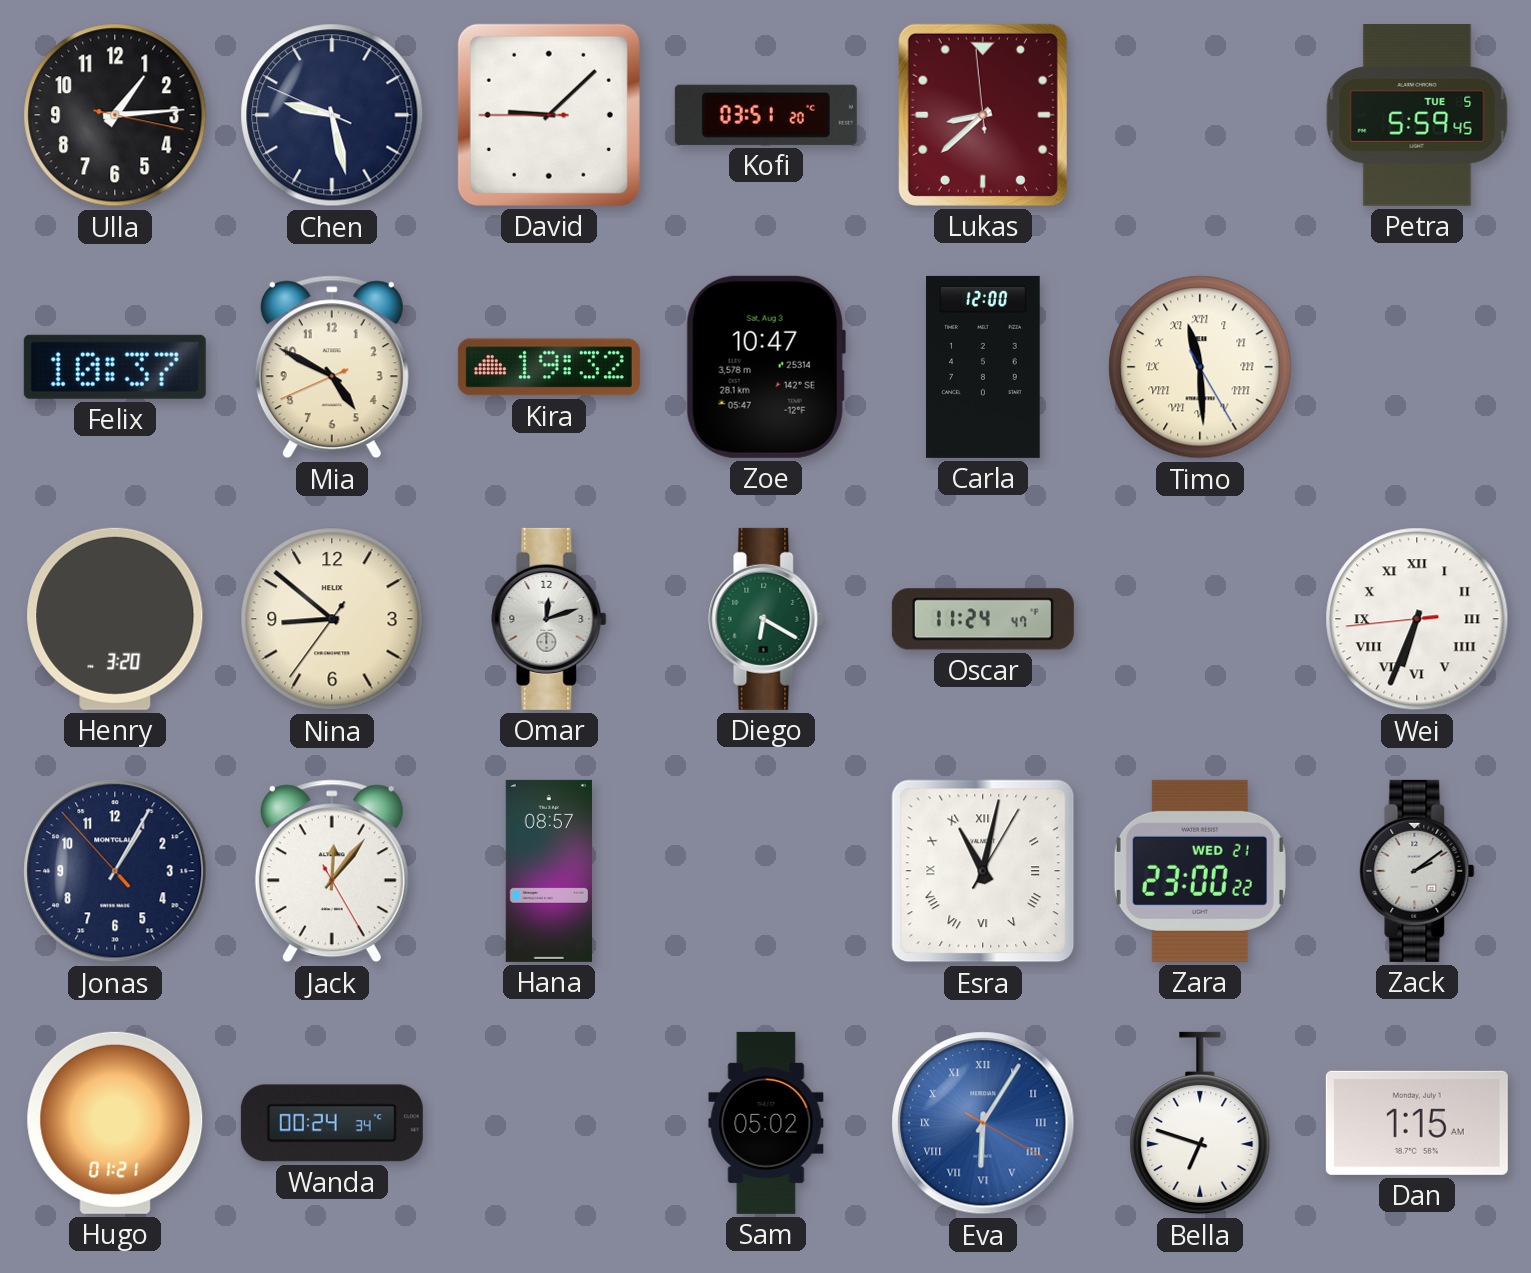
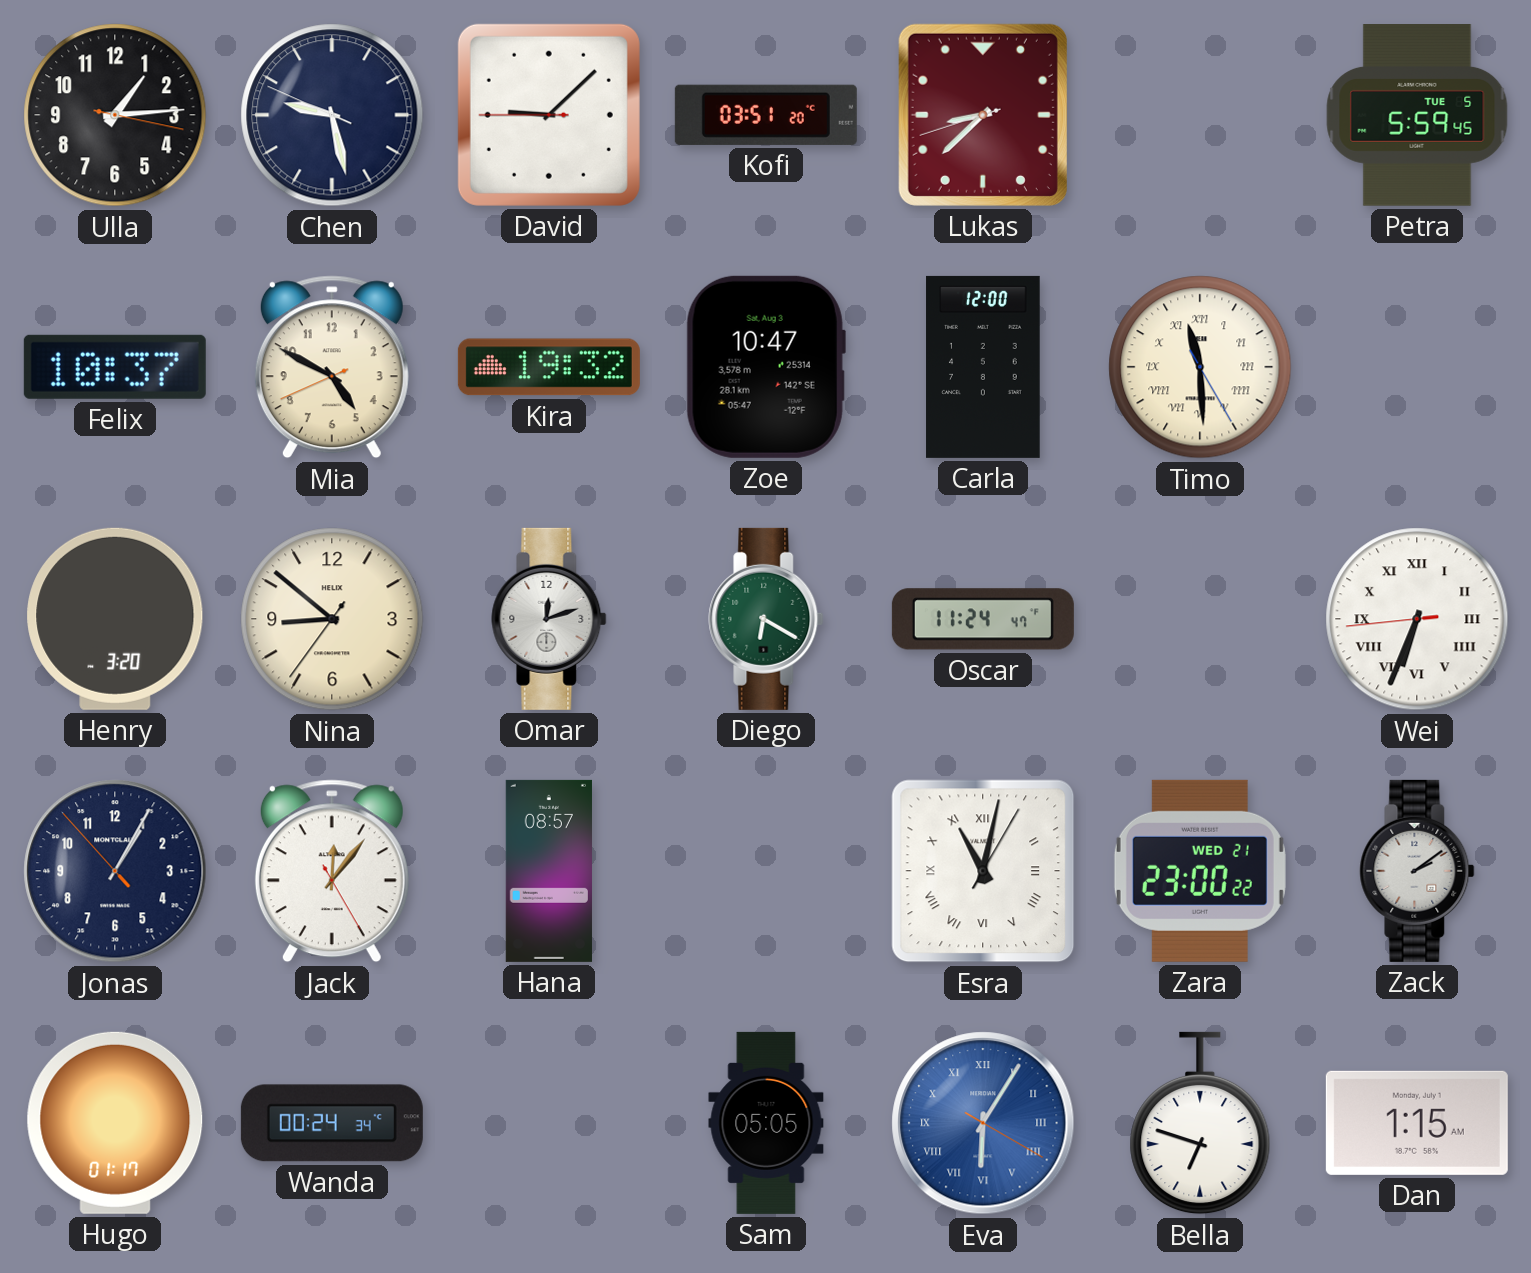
Lukas: 8:37:59 -> 8:37:42 (983, 115)
Hugo: 01:21 -> 01:17 (115, 1123)
Sam: 05:02 -> 05:05 (766, 1123)
